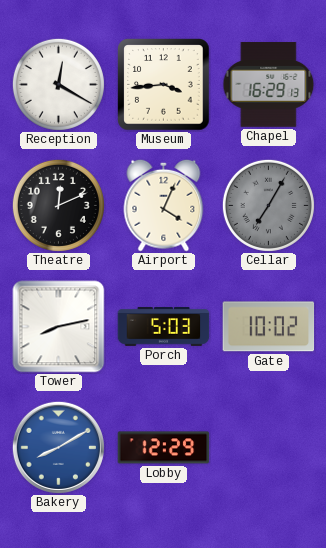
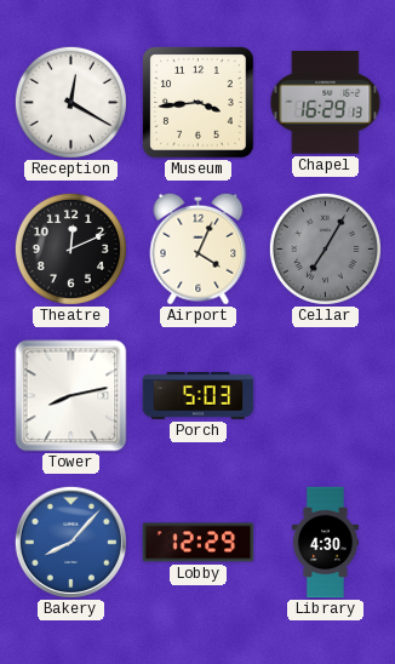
Gate: 10:02 -> none (269, 327)
Bakery: 8:10 -> 8:07 (70, 542)
Library: none -> 4:30 (325, 543)
